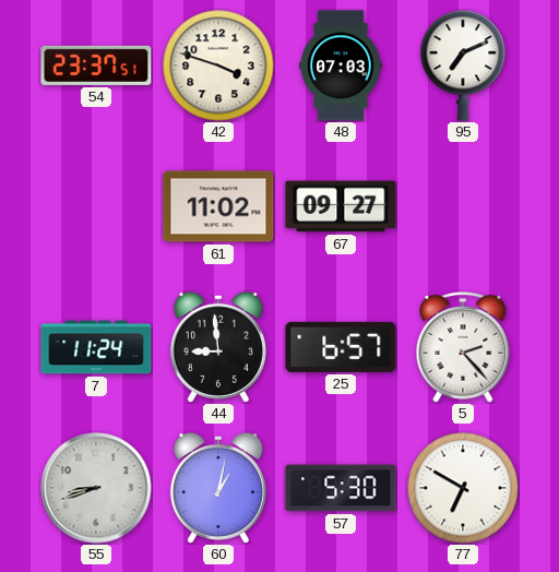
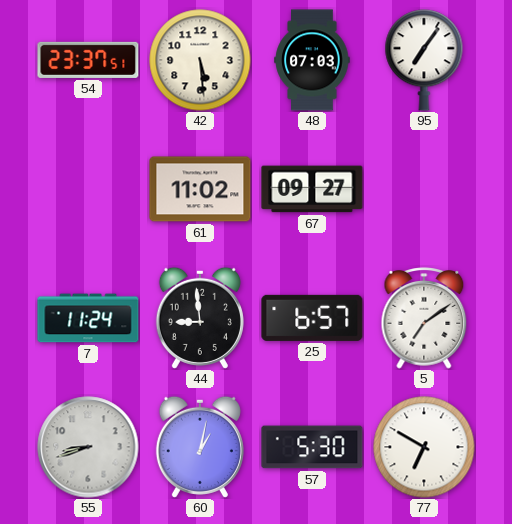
42: 3:48 -> 5:29 (200, 60)
95: 7:11 -> 7:06 (424, 60)
5: 2:23 -> 7:09 (424, 318)
